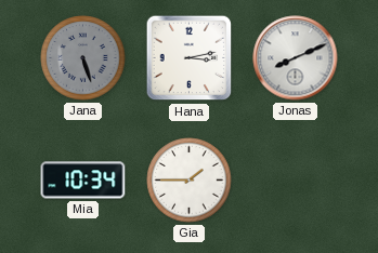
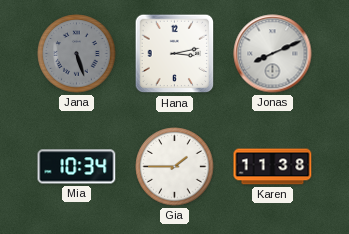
Karen: none -> 11:38 (273, 167)
